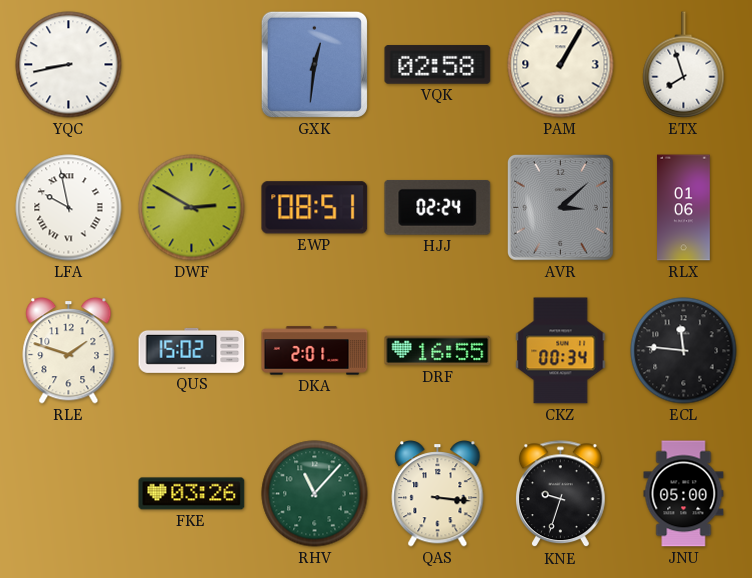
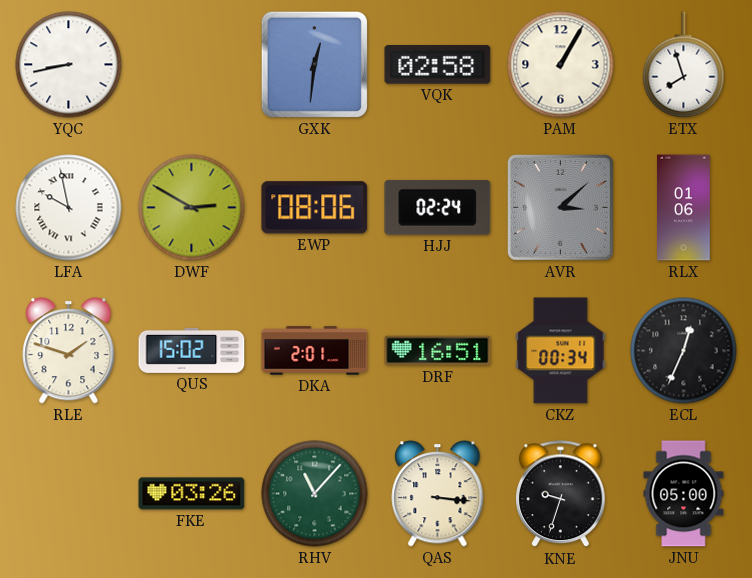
EWP: 08:51 -> 08:06 (315, 208)
DRF: 16:55 -> 16:51 (438, 351)
ECL: 11:46 -> 12:34 (684, 351)
